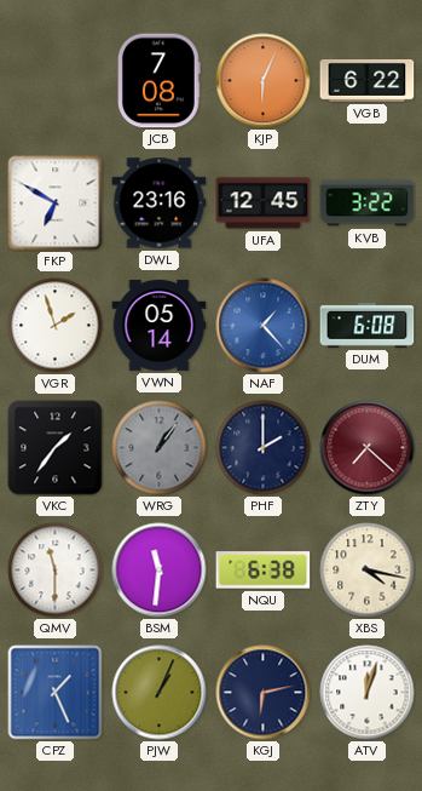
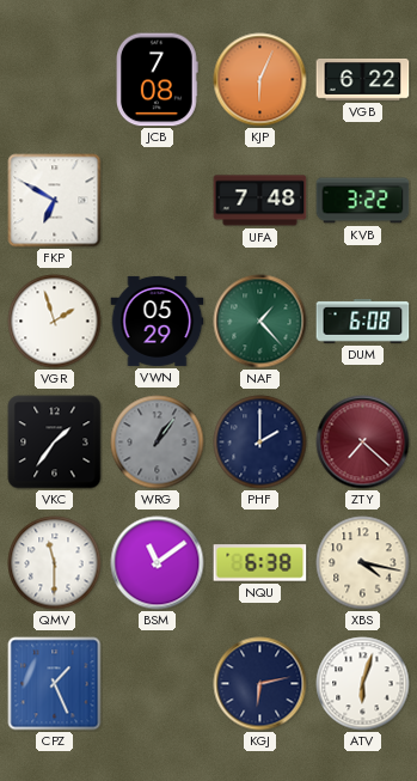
DWL: 23:16 -> none (160, 204)
UFA: 12:45 -> 7:48 (260, 201)
VWN: 05:14 -> 05:29 (158, 321)
NAF dial: blue -> green (260, 322)
BSM: 11:31 -> 11:09 (158, 563)
PJW: 1:04 -> none (160, 693)
ATV: 12:03 -> 6:03 (363, 684)
